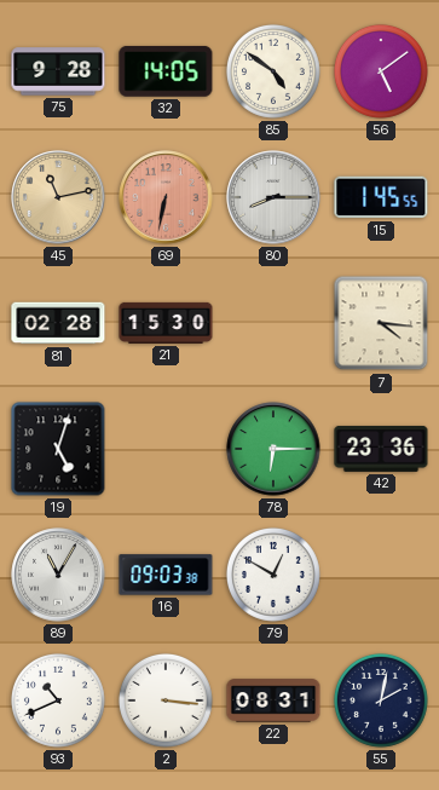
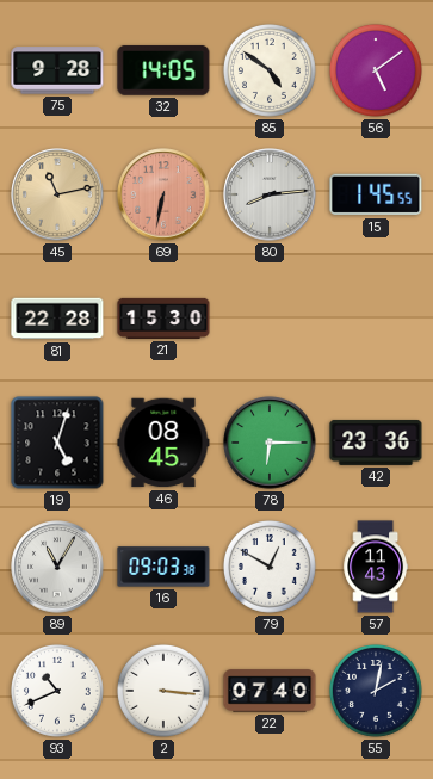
80: 8:15 -> 8:14 (270, 194)
81: 02:28 -> 22:28 (57, 319)
7: 4:16 -> none (381, 323)
46: none -> 08:45 (163, 443)
57: none -> 11:43 (376, 567)
22: 08:31 -> 07:40 (270, 691)
